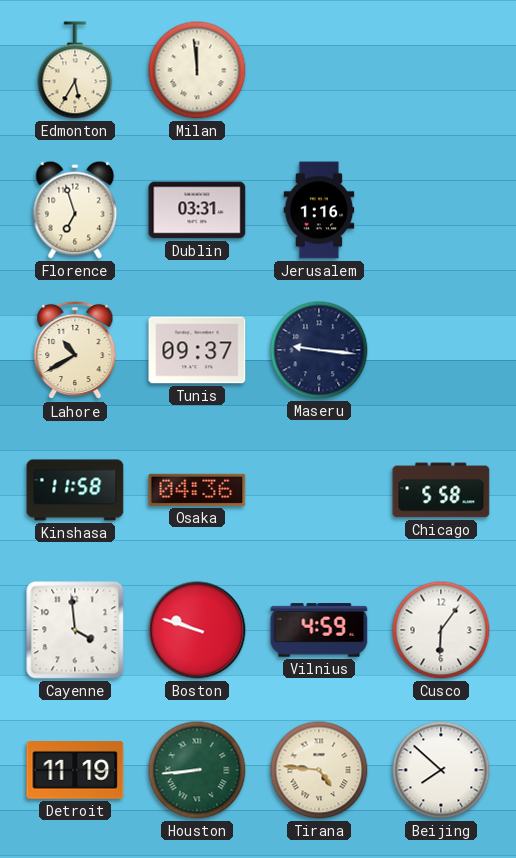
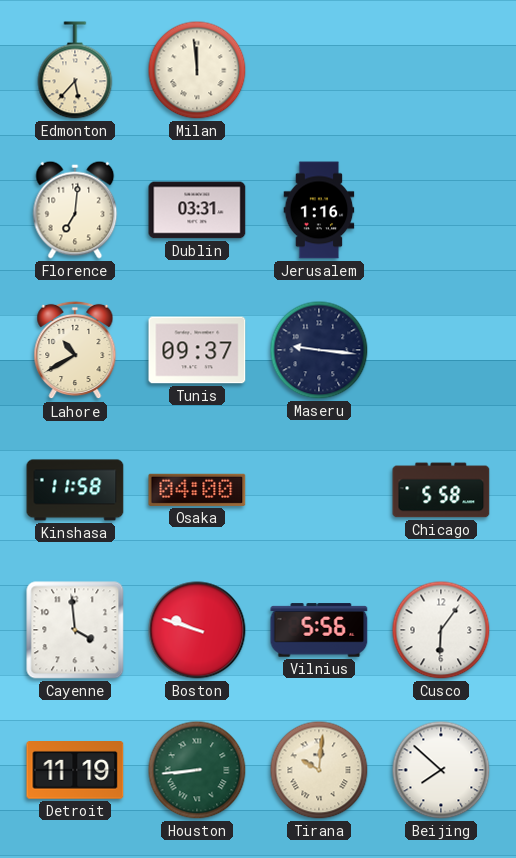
Edmonton: 5:35 -> 5:37 (75, 70)
Florence: 6:57 -> 7:01 (75, 210)
Osaka: 04:36 -> 04:00 (197, 490)
Vilnius: 4:59 -> 5:56 (319, 630)
Tirana: 4:46 -> 10:01 (319, 770)
